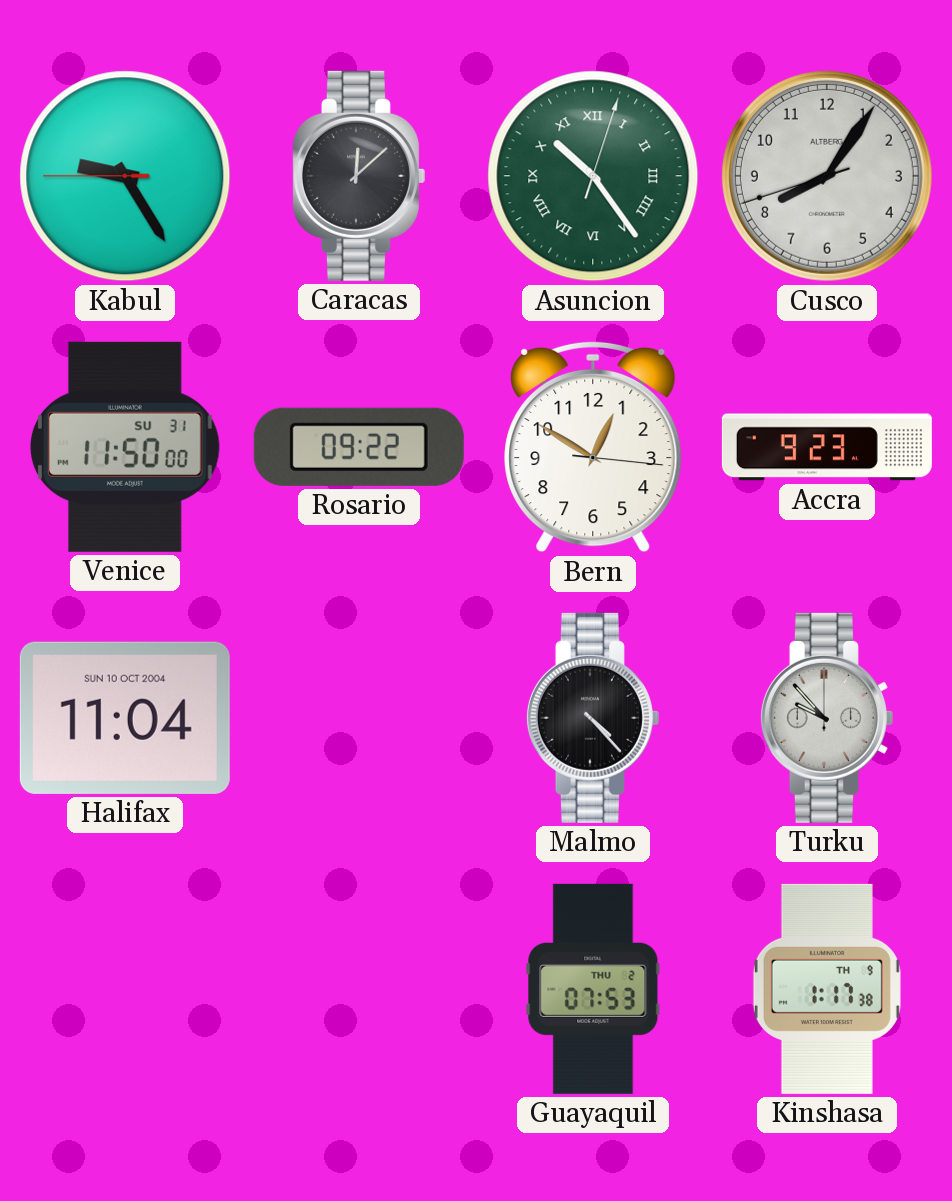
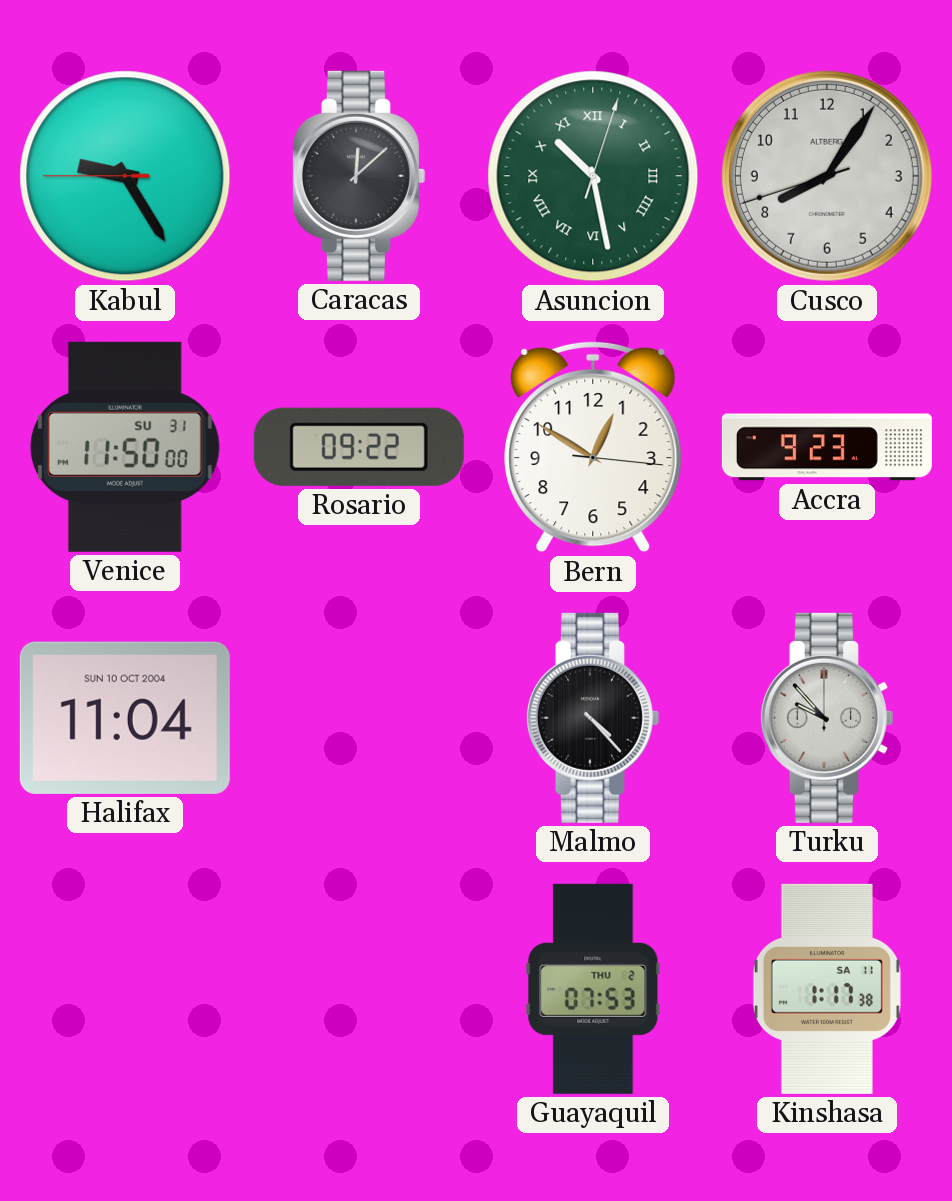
Asuncion: 10:24 -> 10:28 (593, 176)
Kinshasa date: TH 9 -> SA 11 (827, 989)
